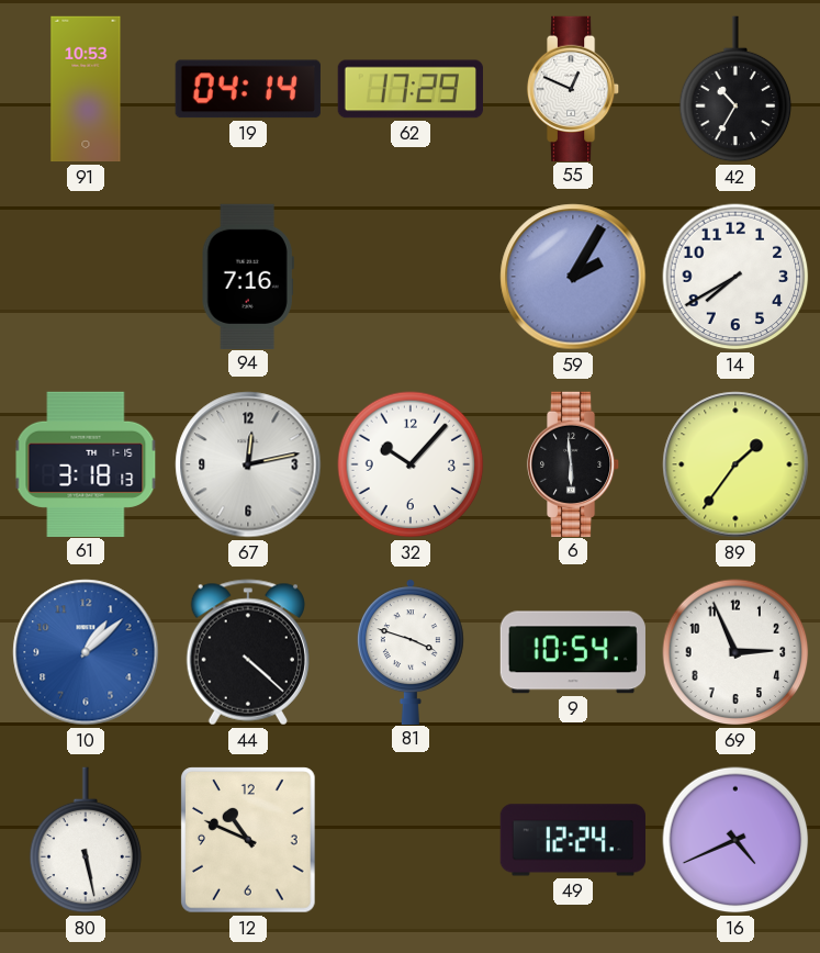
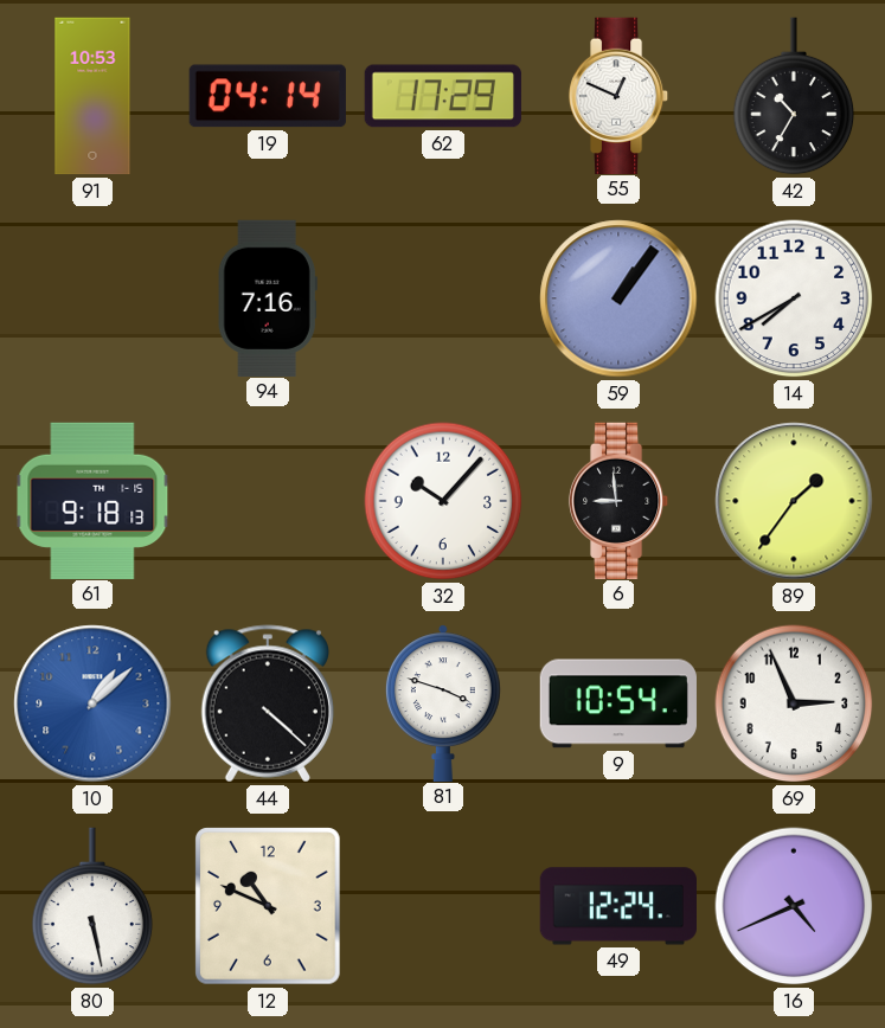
59: 2:05 -> 1:06 (618, 298)
61: 3:18 -> 9:18 (92, 500)
67: 12:13 -> none (248, 464)
6: 5:59 -> 8:59 (618, 500)
